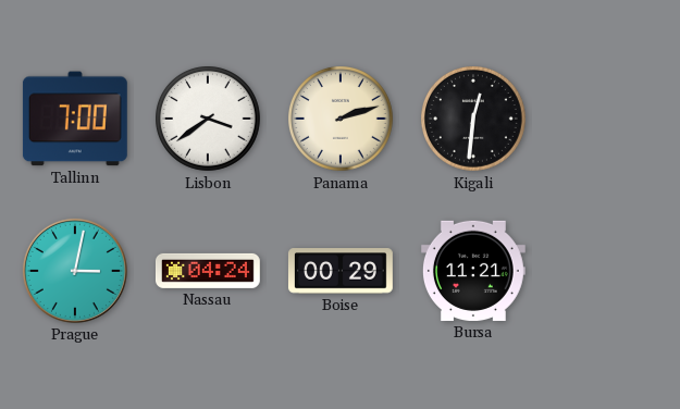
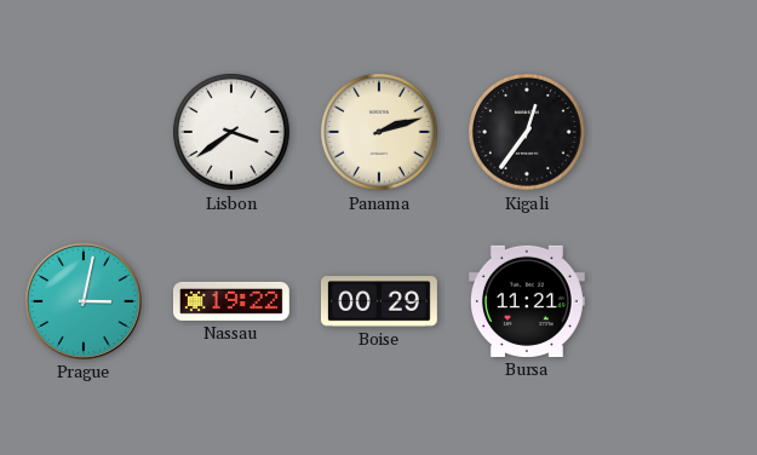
Tallinn: 7:00 -> none (75, 119)
Kigali: 12:31 -> 12:36 (528, 133)
Nassau: 04:24 -> 19:22 (231, 301)
